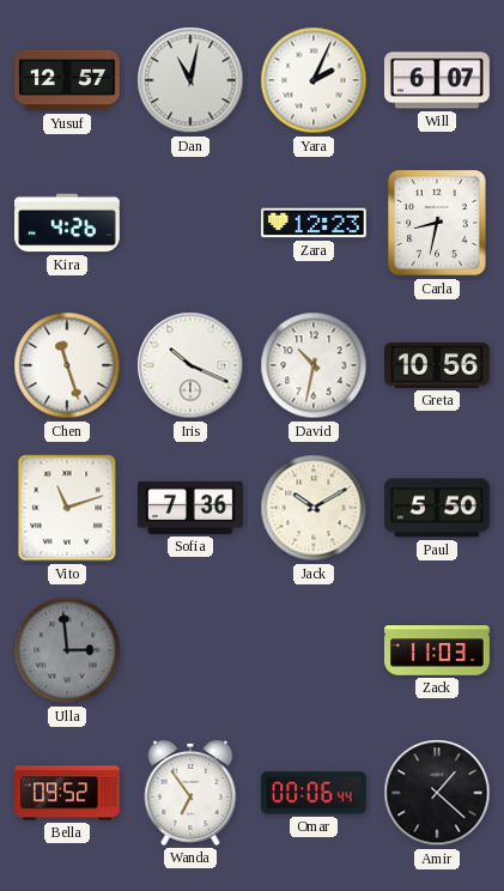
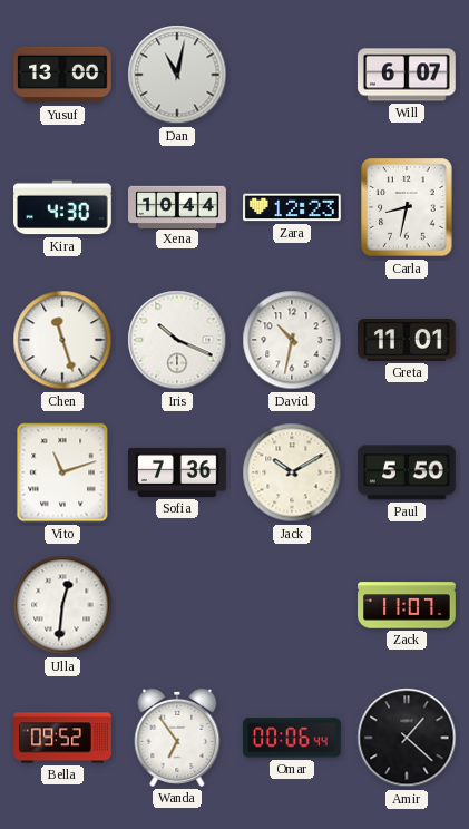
Yusuf: 12:57 -> 13:00 (63, 75)
Yara: 2:04 -> none (314, 80)
Kira: 4:26 -> 4:30 (63, 207)
Xena: none -> 10:44 (178, 206)
Greta: 10:56 -> 11:01 (408, 340)
Ulla: 2:59 -> 12:31 (62, 605)
Ulla dial: grey -> white (62, 605)
Zack: 11:03 -> 11:07 (408, 605)
